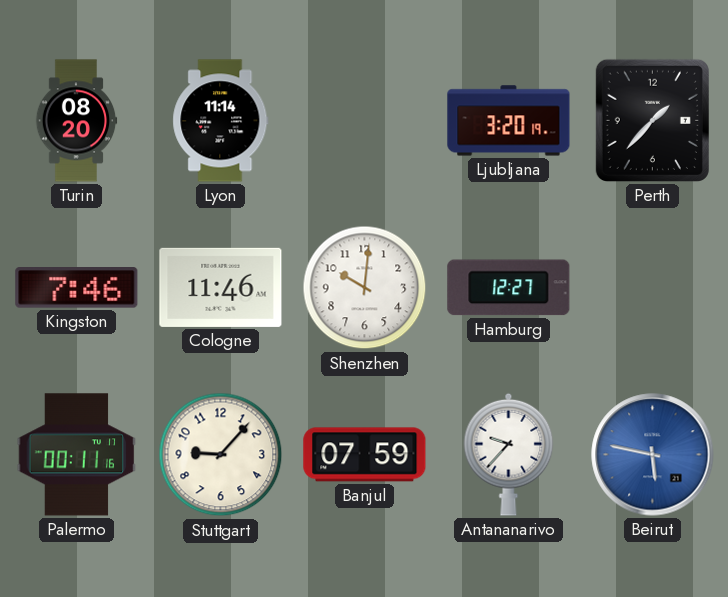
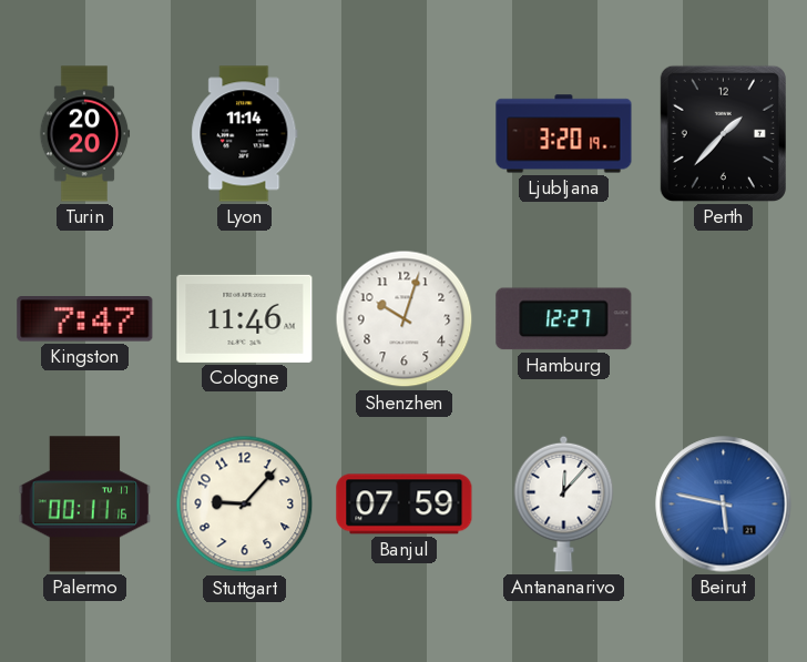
Turin: 08:20 -> 20:20 (84, 134)
Kingston: 7:46 -> 7:47 (85, 319)
Shenzhen: 10:01 -> 10:03 (405, 319)
Antananarivo: 9:37 -> 12:07 (564, 503)
